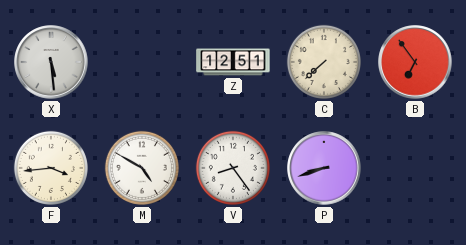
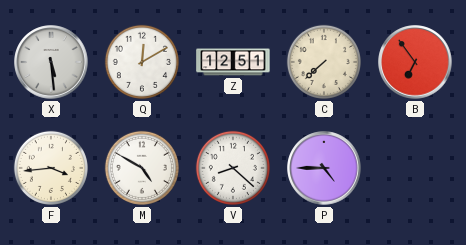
Q: none -> 12:10 (142, 62)
V: 8:24 -> 8:22 (233, 168)
P: 8:42 -> 4:45 (324, 168)
